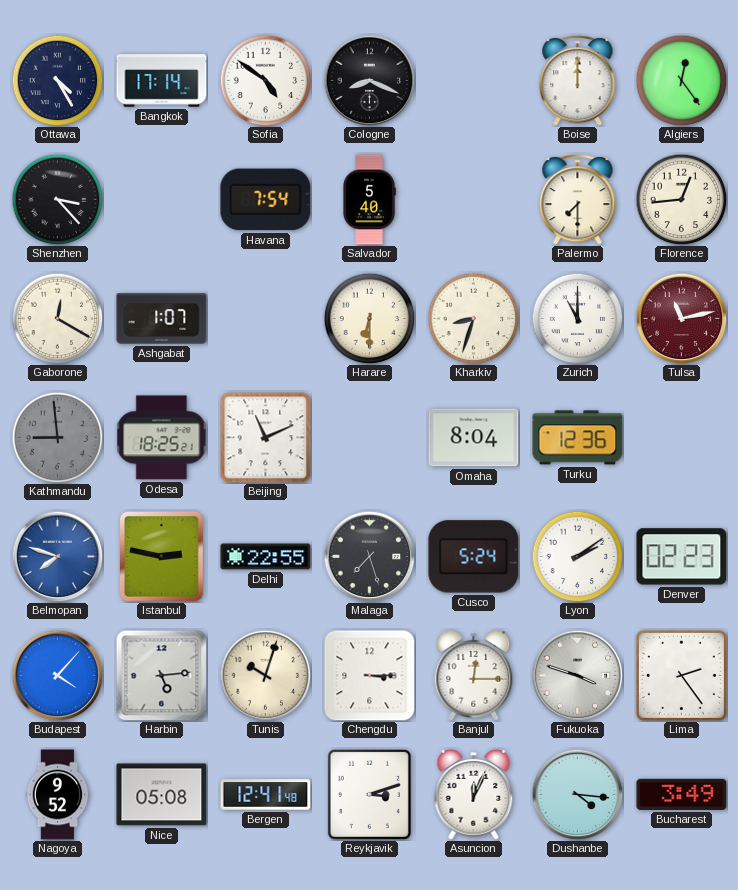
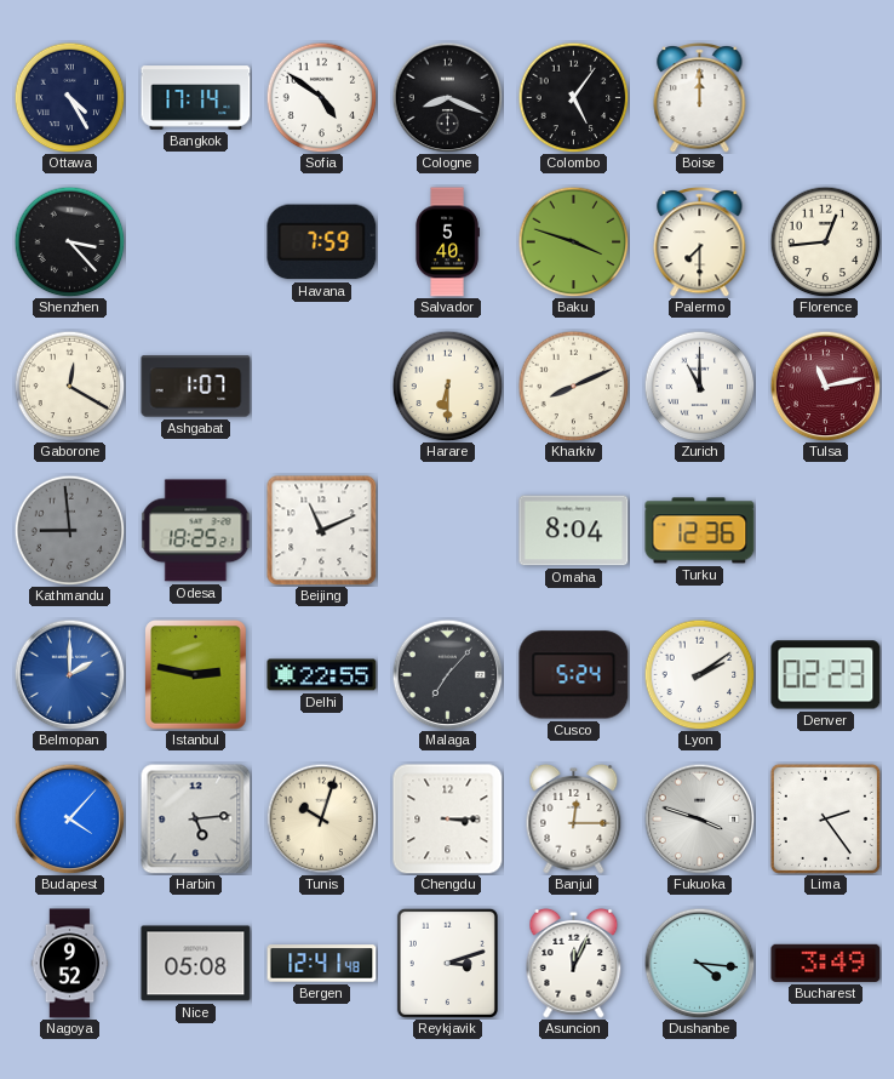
Colombo: none -> 5:06 (573, 97)
Algiers: 12:24 -> none (681, 80)
Havana: 7:54 -> 7:59 (322, 242)
Baku: none -> 3:48 (573, 241)
Kharkiv: 8:33 -> 8:11 (573, 386)
Belmopan: 7:48 -> 2:00 (69, 674)
Malaga: 7:27 -> 7:07 (447, 674)
